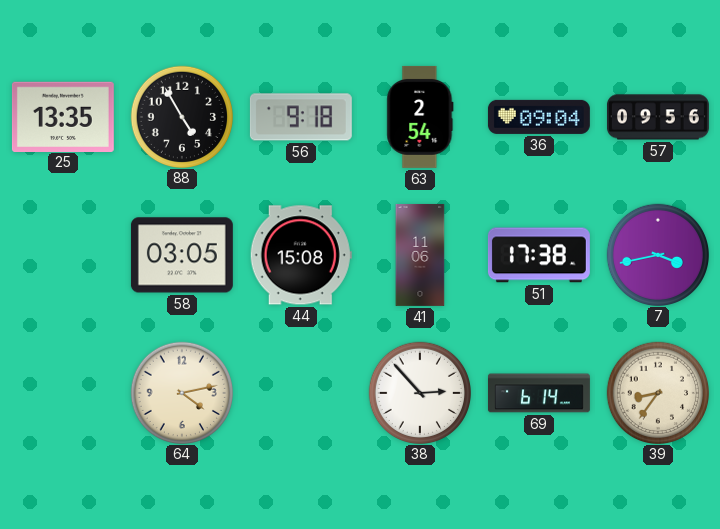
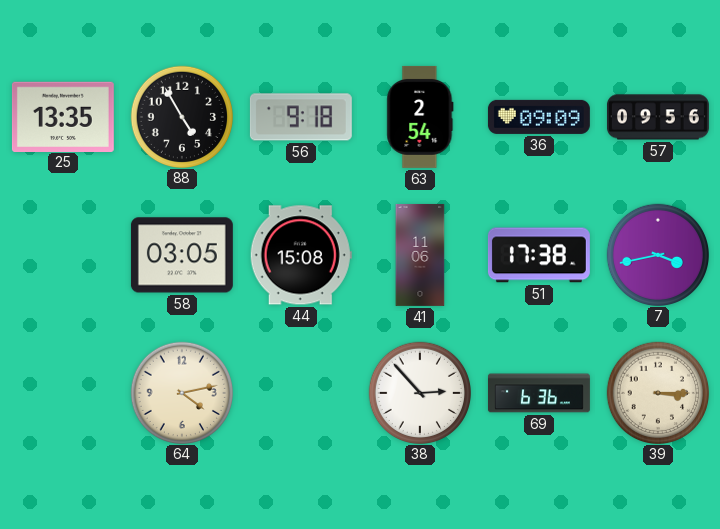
36: 09:04 -> 09:09 (539, 117)
69: 6:14 -> 6:36 (539, 393)
39: 8:36 -> 3:15 (657, 392)
